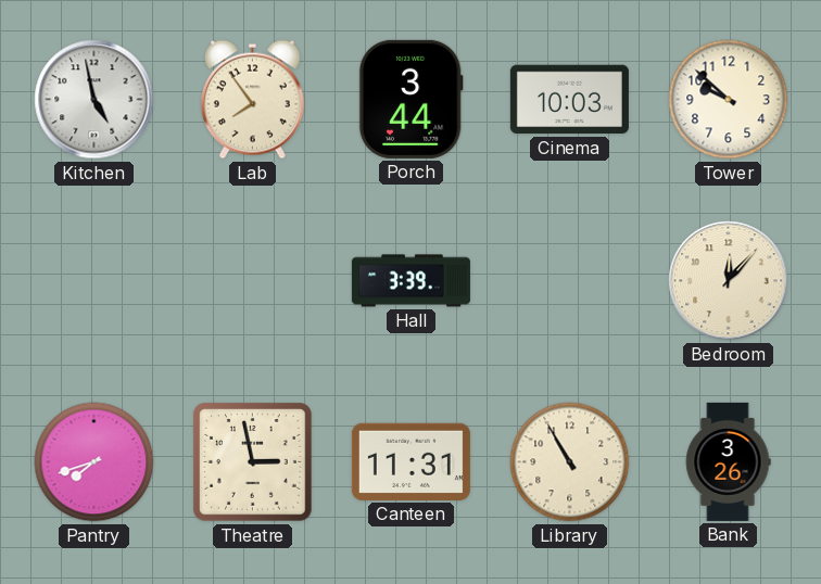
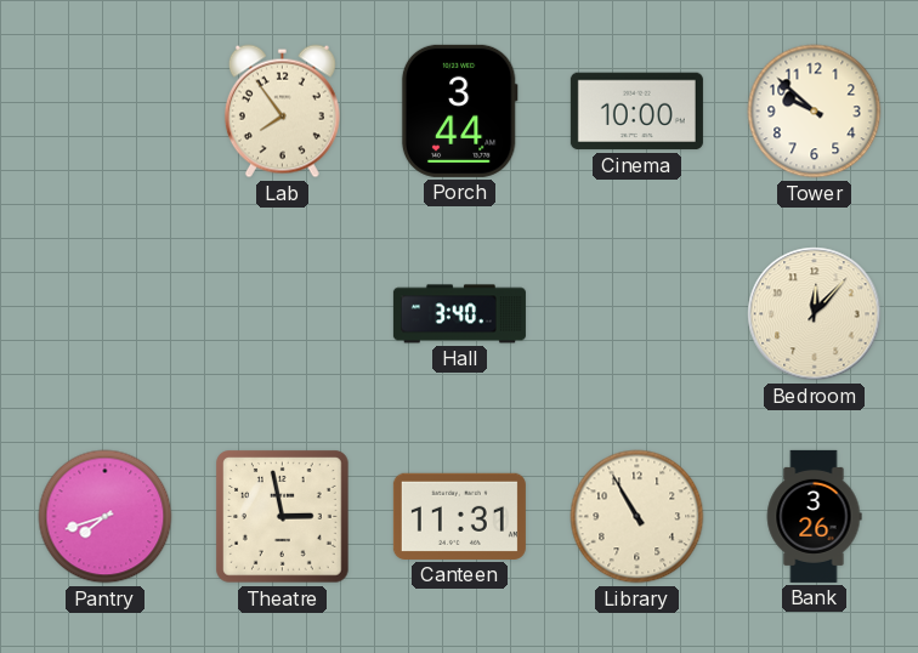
Kitchen: 4:58 -> none (94, 100)
Cinema: 10:03 -> 10:00 (636, 112)
Hall: 3:39 -> 3:40 (459, 314)
